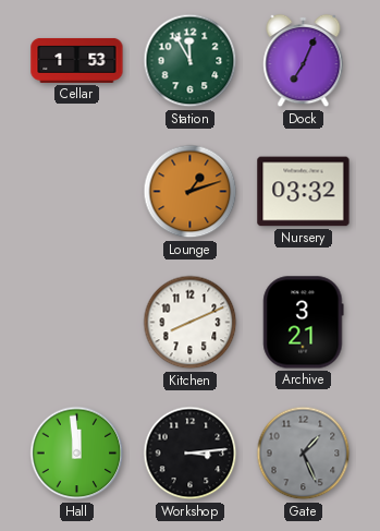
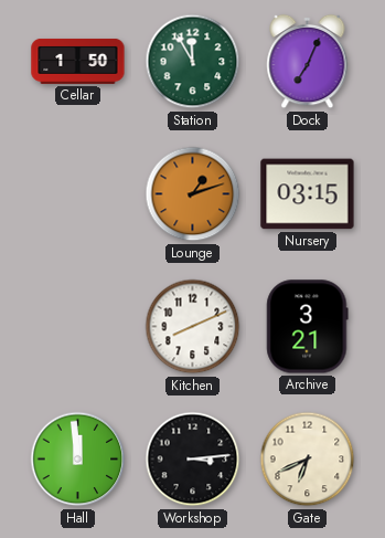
Cellar: 1:53 -> 1:50 (78, 61)
Nursery: 03:32 -> 03:15 (308, 194)
Gate: 1:26 -> 6:41 (308, 460)
Gate dial: grey -> cream (308, 460)
